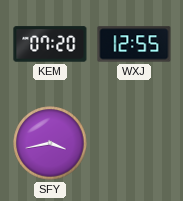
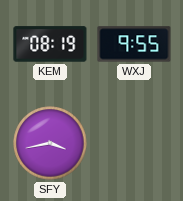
KEM: 07:20 -> 08:19 (50, 44)
WXJ: 12:55 -> 9:55 (134, 44)
